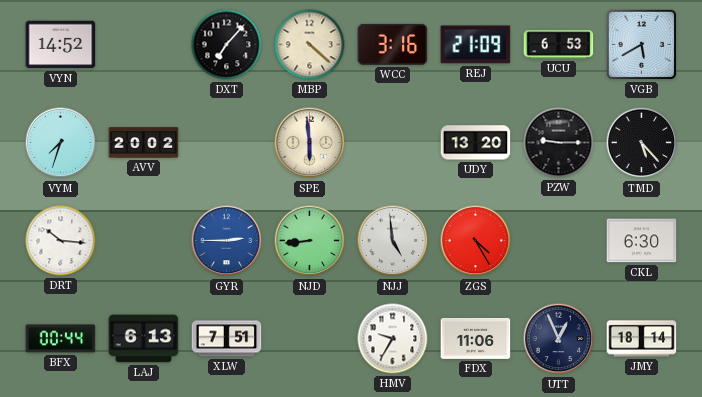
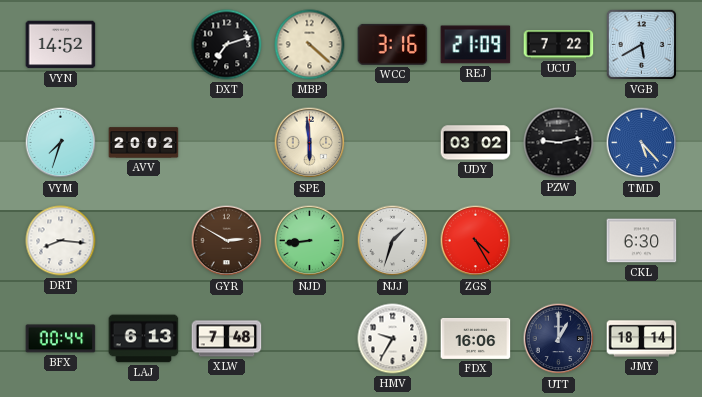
DXT: 7:07 -> 7:12 (227, 45)
UCU: 6:53 -> 7:22 (559, 45)
UDY: 13:20 -> 03:02 (476, 143)
PZW: 9:15 -> 9:13 (559, 143)
TMD dial: black -> blue (642, 143)
DRT: 10:16 -> 8:16 (61, 241)
GYR: 2:45 -> 2:50 (227, 241)
GYR dial: blue -> brown (227, 241)
NJJ: 4:59 -> 1:33 (393, 241)
XLW: 7:51 -> 7:48 (227, 339)
FDX: 11:06 -> 16:06 (476, 338)
UTT: 12:56 -> 1:00 (559, 339)
